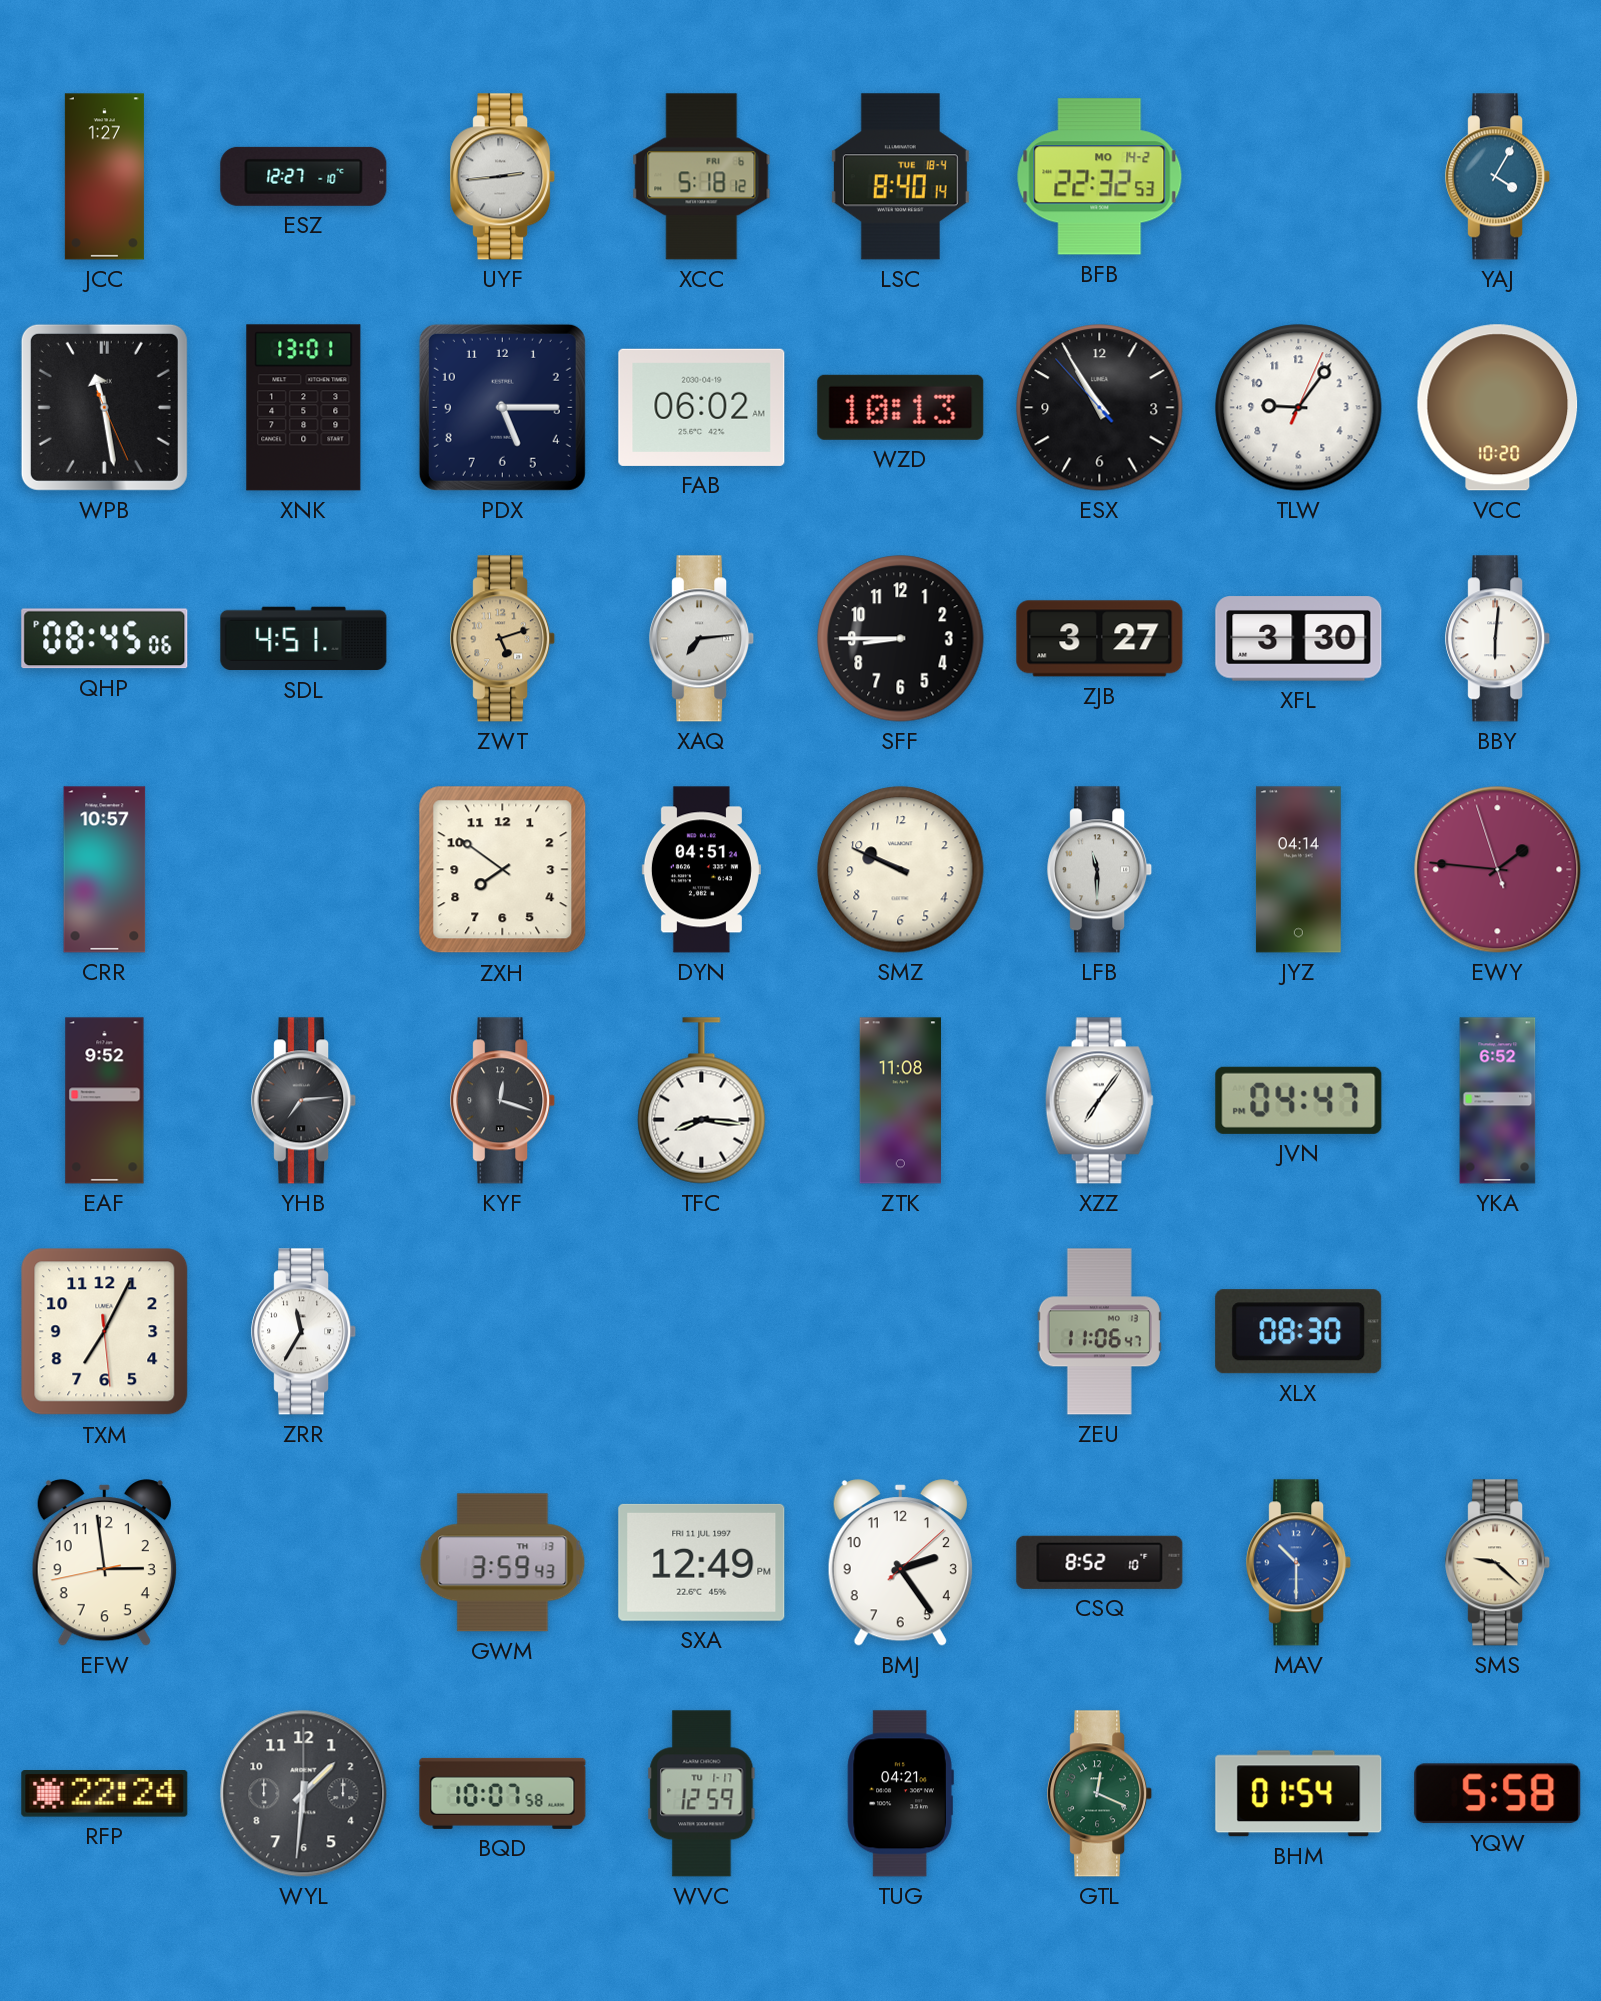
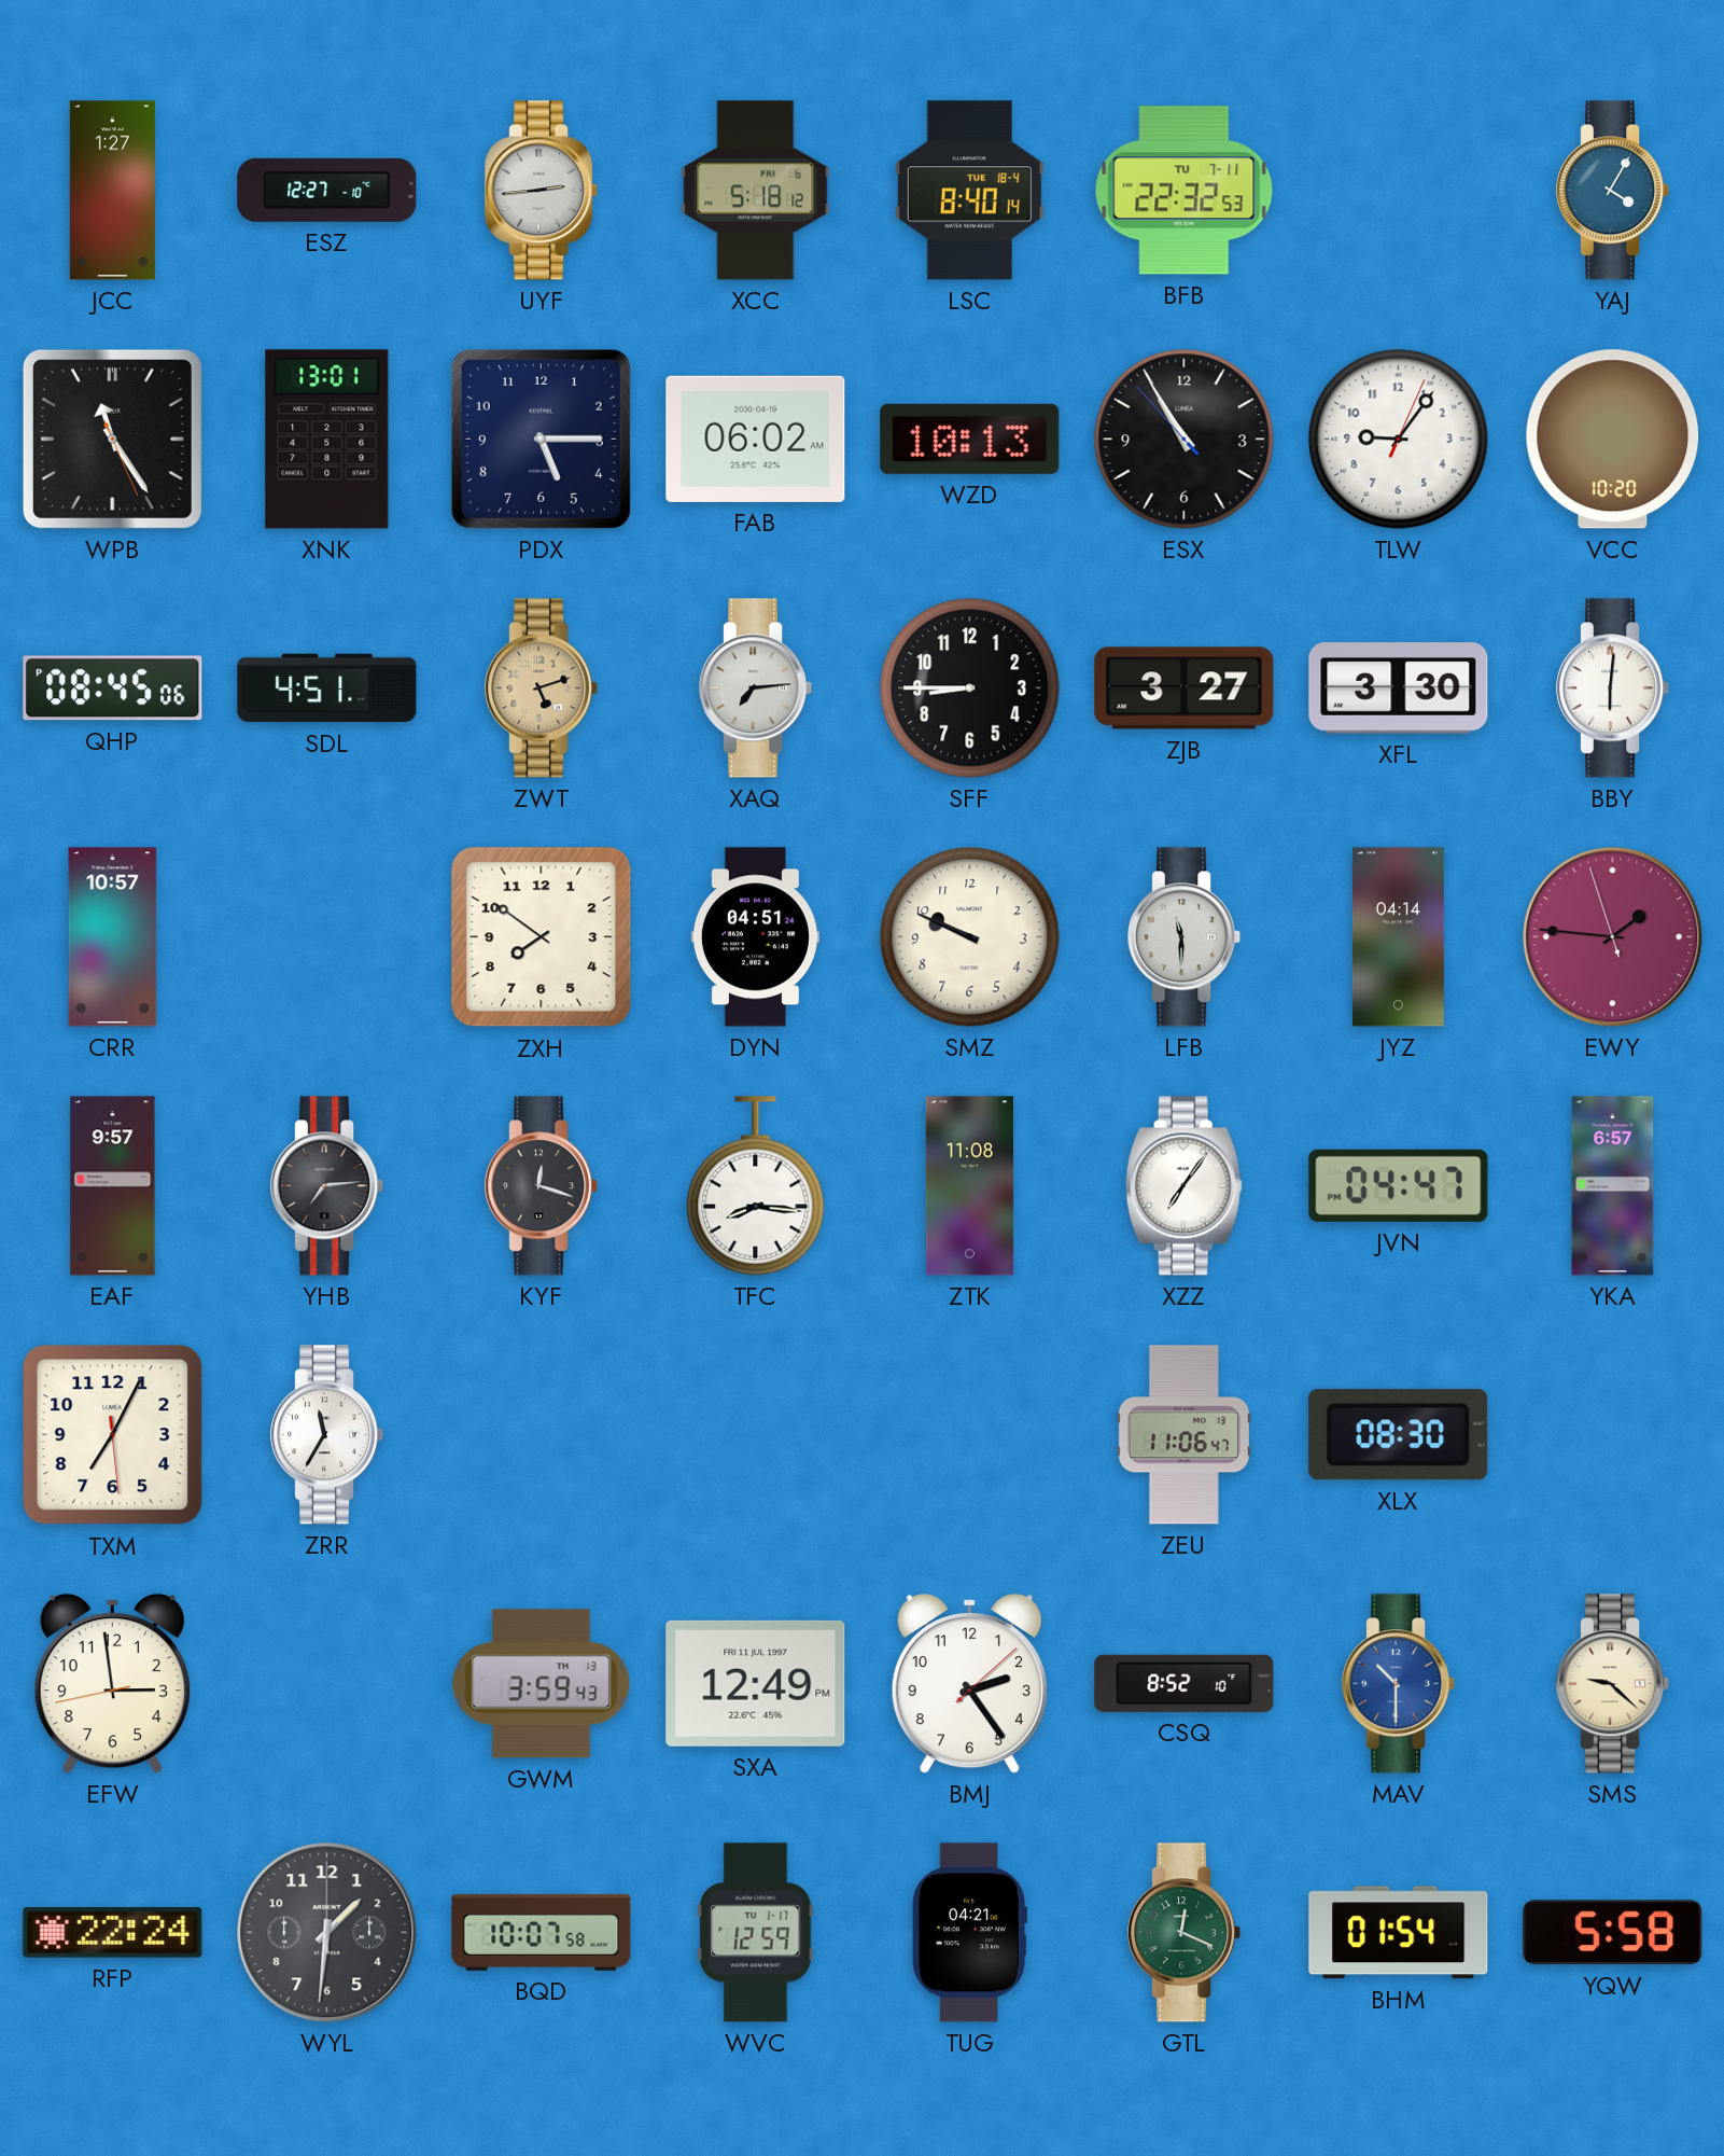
BFB date: MO 14-2 -> TU 7-11 (1185, 191)
WPB: 11:28 -> 11:24 (112, 439)
EAF: 9:52 -> 9:57 (113, 1186)
YKA: 6:52 -> 6:57 (1613, 1186)
